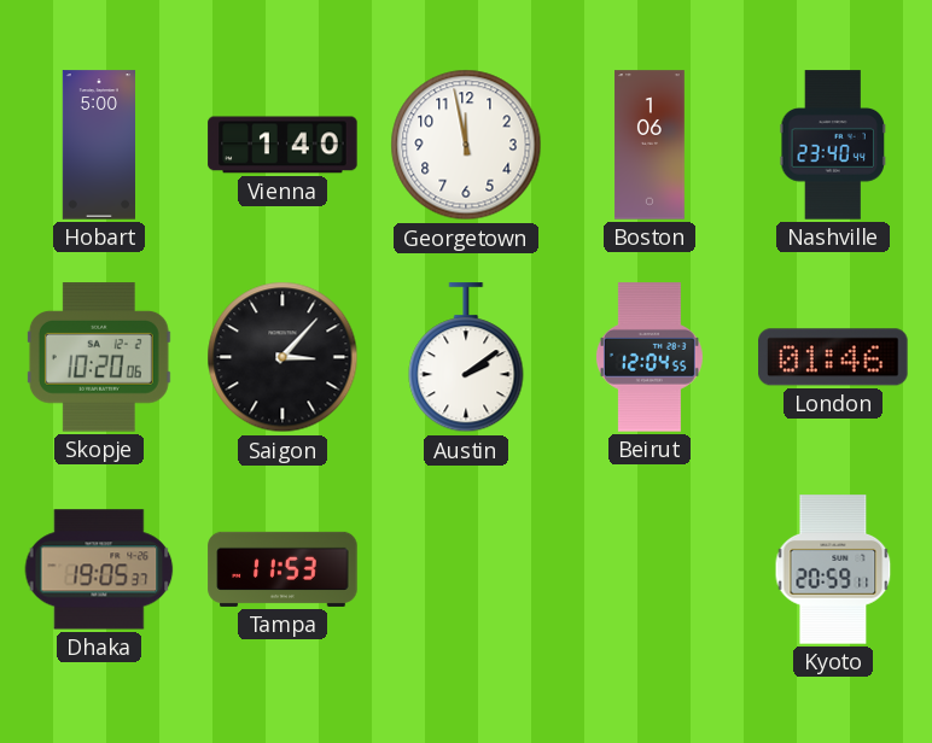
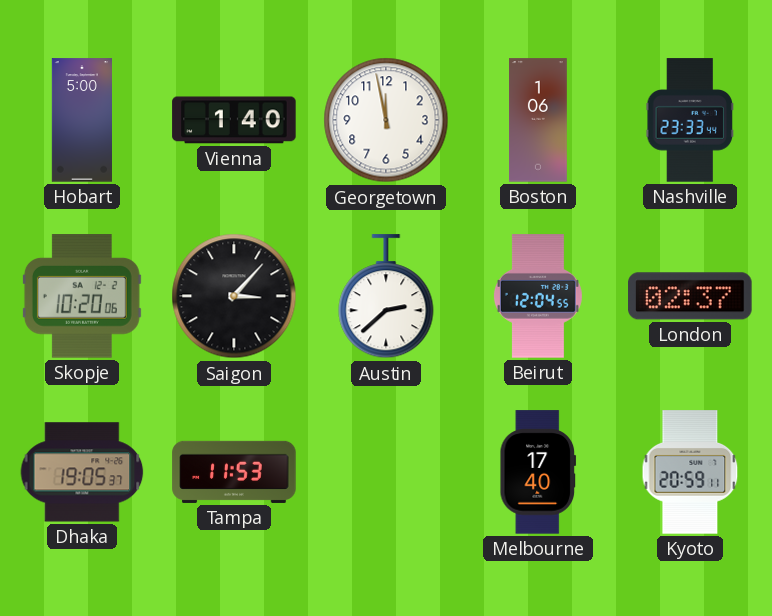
Nashville: 23:40 -> 23:33 (689, 120)
Austin: 2:09 -> 2:38 (386, 297)
London: 01:46 -> 02:37 (690, 296)
Melbourne: none -> 17:40 (538, 472)
